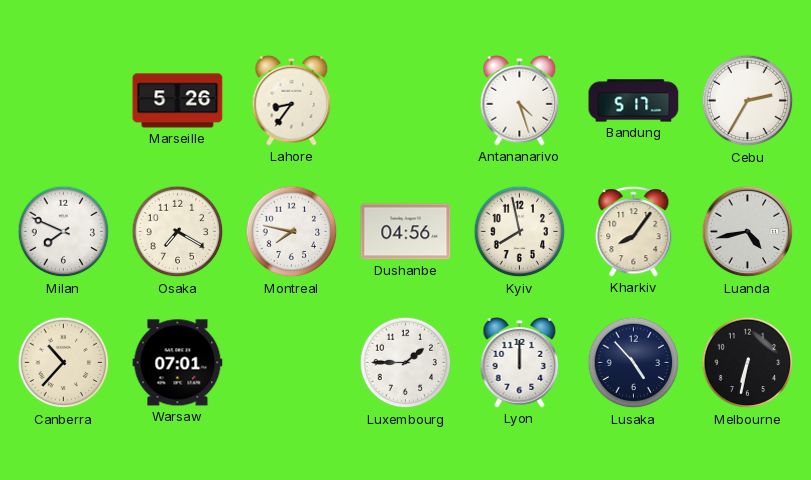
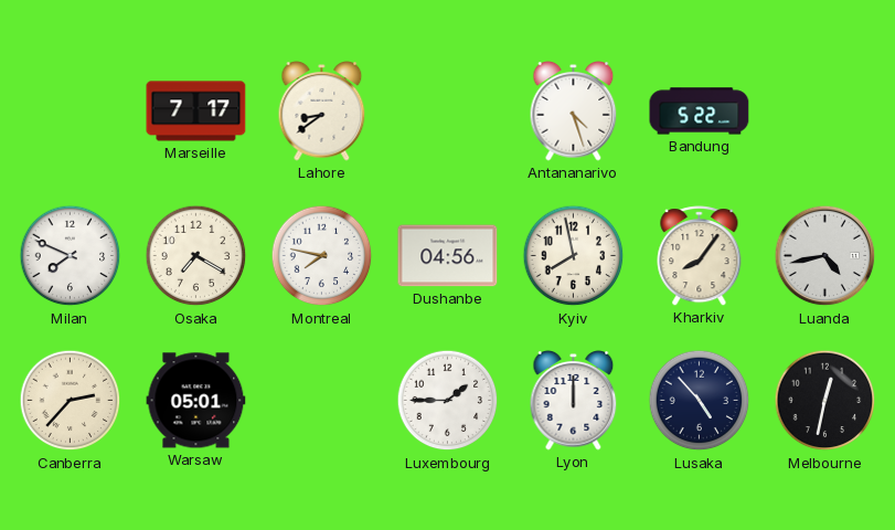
Marseille: 5:26 -> 7:17 (196, 112)
Lahore: 8:36 -> 8:39 (322, 112)
Bandung: 5:17 -> 5:22 (700, 112)
Cebu: 2:35 -> none (748, 101)
Canberra: 10:37 -> 2:37 (71, 401)
Warsaw: 07:01 -> 05:01 (196, 401)
Melbourne: 6:32 -> 12:32 (825, 401)
